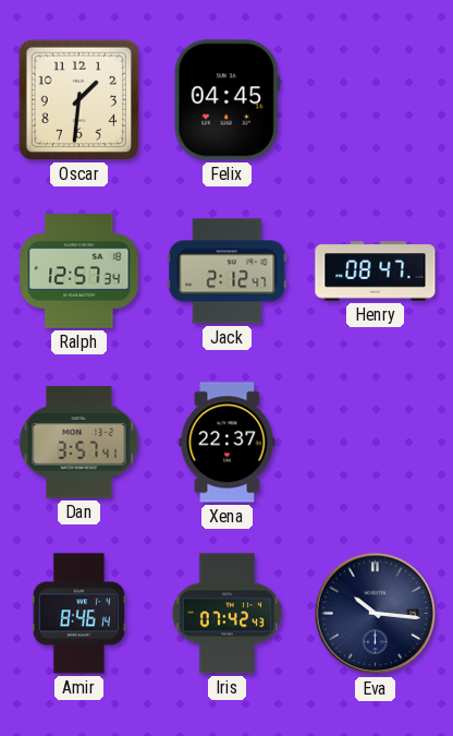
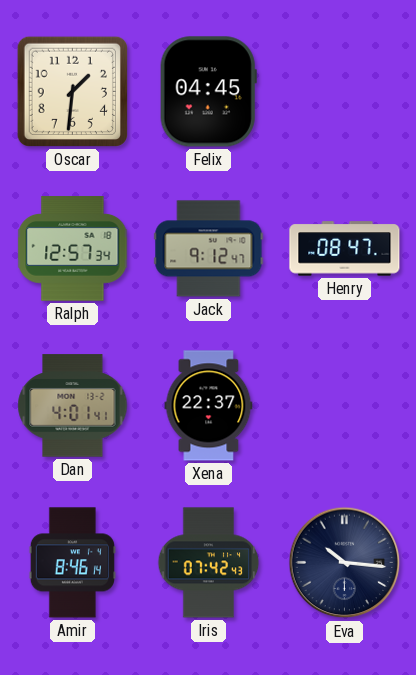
Jack: 2:12 -> 9:12 (209, 249)
Dan: 3:57 -> 4:01 (73, 406)
